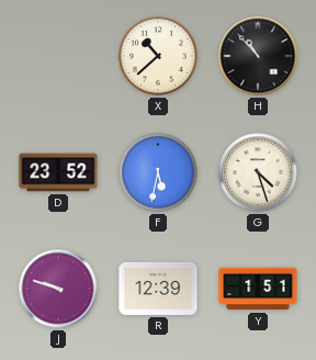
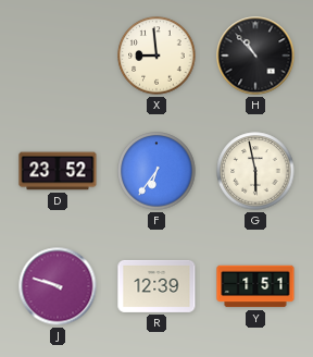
X: 10:38 -> 8:59 (156, 56)
F: 5:32 -> 6:36 (156, 171)
G: 4:27 -> 5:58 (255, 171)
